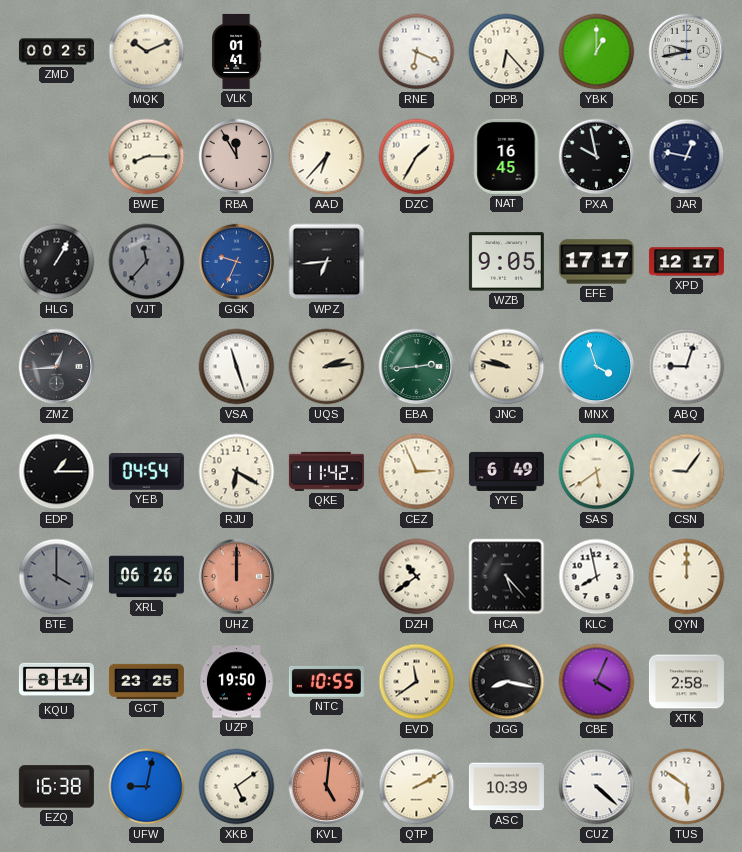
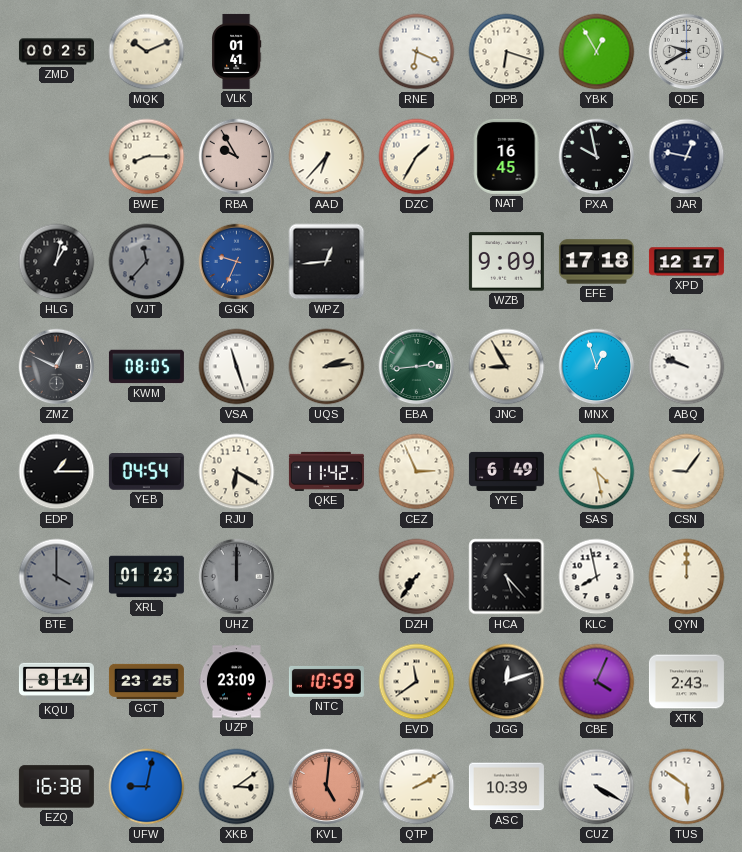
DPB: 6:23 -> 6:18 (507, 52)
YBK: 1:00 -> 12:55 (597, 52)
QDE: 9:43 -> 9:40 (687, 52)
RBA: 11:55 -> 9:55 (237, 157)
HLG: 1:05 -> 1:02 (57, 262)
WPZ: 6:44 -> 12:44 (327, 262)
WZB: 9:05 -> 9:09 (506, 262)
EFE: 17:17 -> 17:18 (596, 262)
ZMZ: 12:44 -> 12:49 (57, 367)
KWM: none -> 08:05 (146, 367)
JNC: 9:47 -> 8:55 (507, 367)
MNX: 3:57 -> 12:57 (597, 367)
ABQ: 9:03 -> 9:48 (687, 367)
SAS: 5:39 -> 4:28 (597, 472)
XRL: 06:26 -> 01:23 (146, 577)
UHZ dial: salmon -> grey (237, 577)
DZH: 10:39 -> 7:36 (417, 577)
UZP: 19:50 -> 23:09 (236, 682)
NTC: 10:55 -> 10:59 (326, 681)
JGG: 8:17 -> 12:12 (507, 682)
XTK: 2:58 -> 2:43 (686, 682)
XKB: 5:09 -> 3:09 (237, 787)
CUZ: 4:22 -> 4:20 (597, 787)
